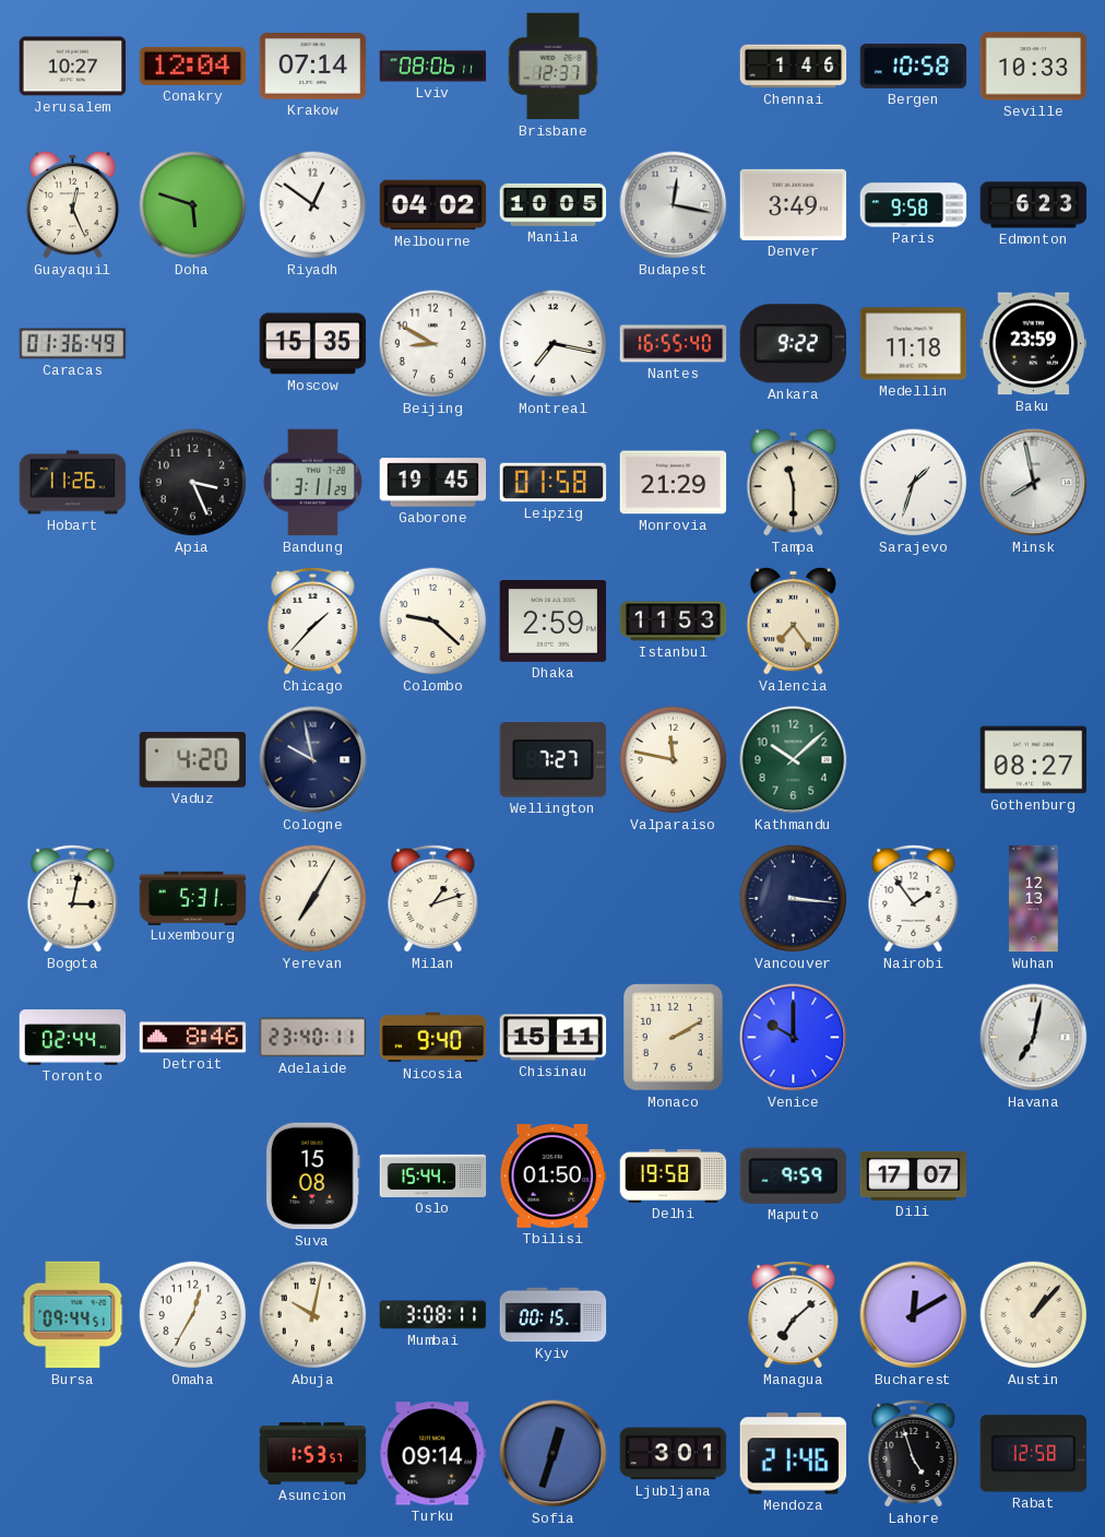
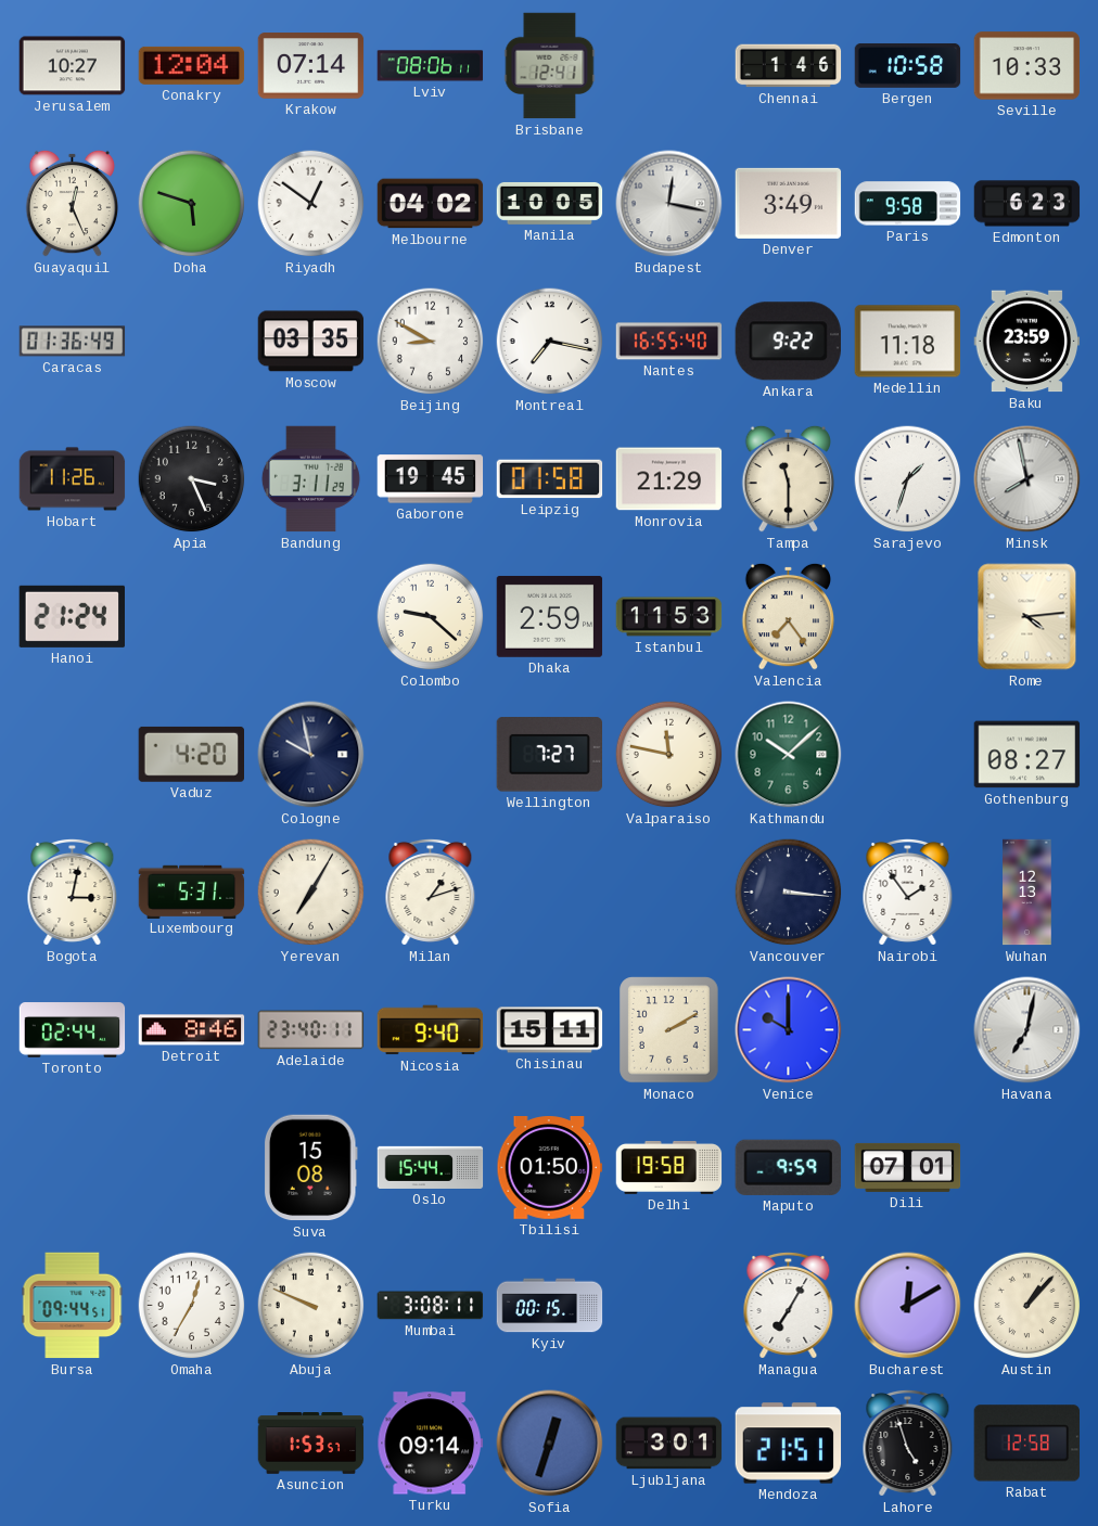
Brisbane: 12:37 -> 12:41 (550, 66)
Moscow: 15:35 -> 03:35 (311, 342)
Hanoi: none -> 21:24 (72, 616)
Chicago: 1:37 -> none (313, 620)
Rome: none -> 4:14 (1027, 617)
Dili: 17:07 -> 07:01 (908, 1167)
Abuja: 10:02 -> 9:49 (311, 1306)
Managua: 7:08 -> 7:05 (789, 1305)
Mendoza: 21:46 -> 21:51 (789, 1444)
